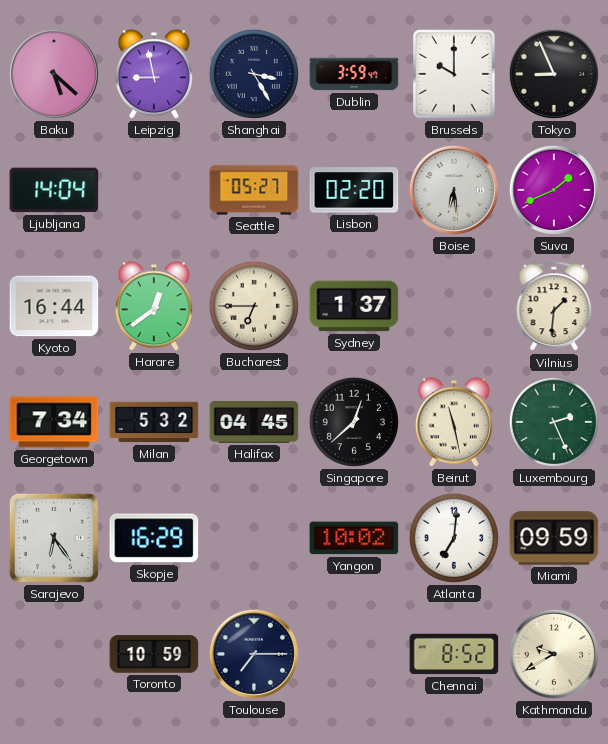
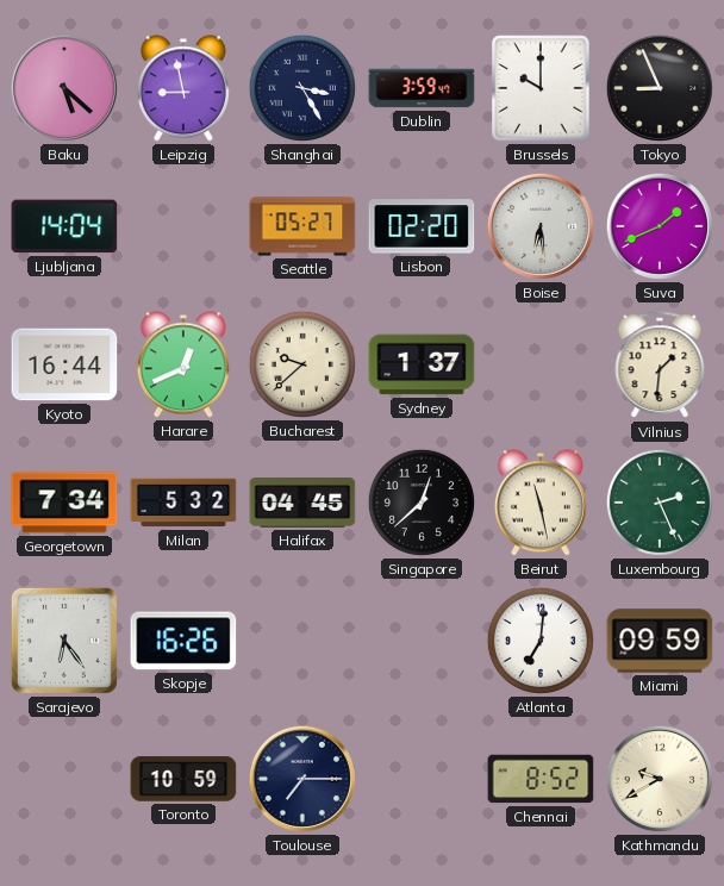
Harare: 12:39 -> 12:41 (183, 364)
Bucharest: 6:45 -> 9:38 (302, 364)
Skopje: 16:29 -> 16:26 (183, 641)
Yangon: 10:02 -> none (354, 538)
